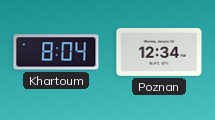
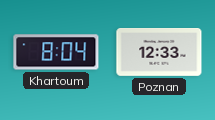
Poznan: 12:34 -> 12:33 (159, 53)
